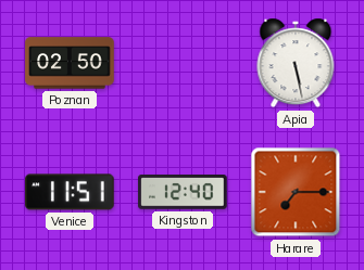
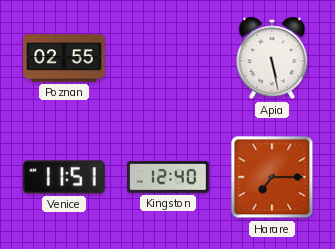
Poznan: 02:50 -> 02:55 (64, 58)
